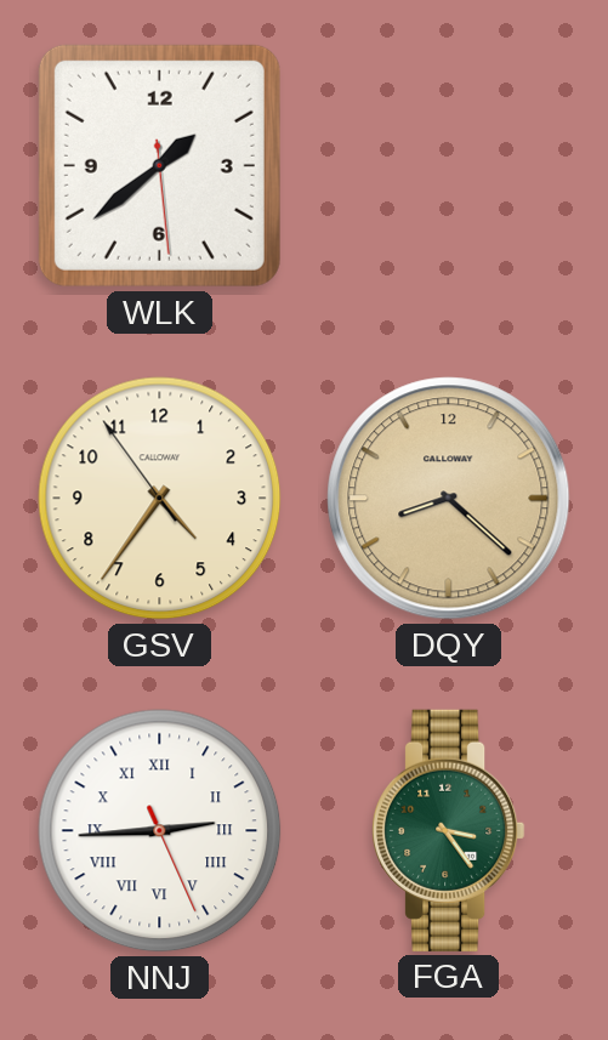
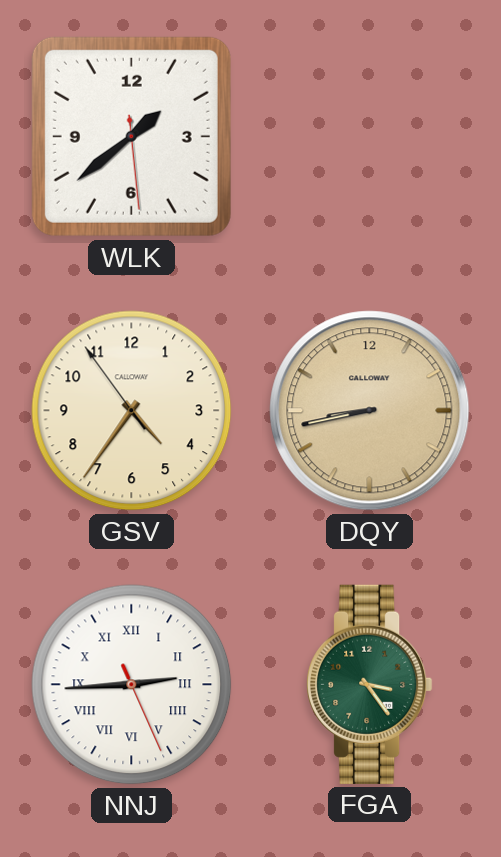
DQY: 8:22 -> 8:43 (370, 411)
